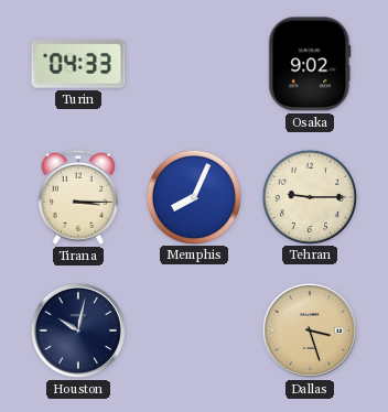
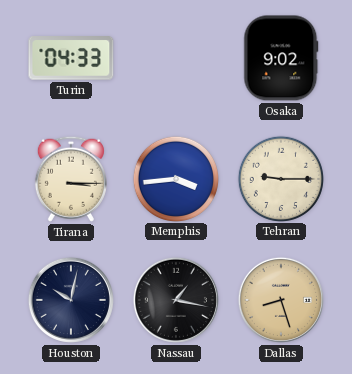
Memphis: 8:04 -> 3:44 (175, 178)
Nassau: none -> 1:17 (176, 300)
Dallas: 3:27 -> 8:27 (281, 300)
